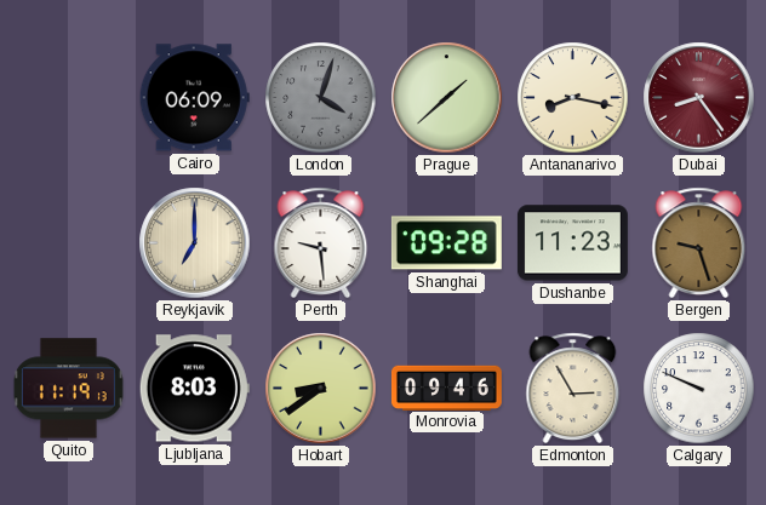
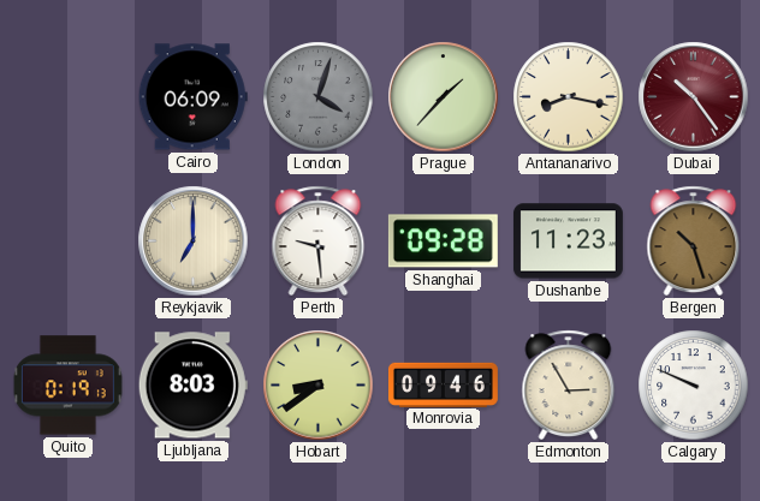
Prague: 1:38 -> 1:37 (444, 97)
Dubai: 8:24 -> 10:24 (694, 97)
Bergen: 9:27 -> 10:27 (694, 241)
Quito: 11:19 -> 0:19 (67, 386)
